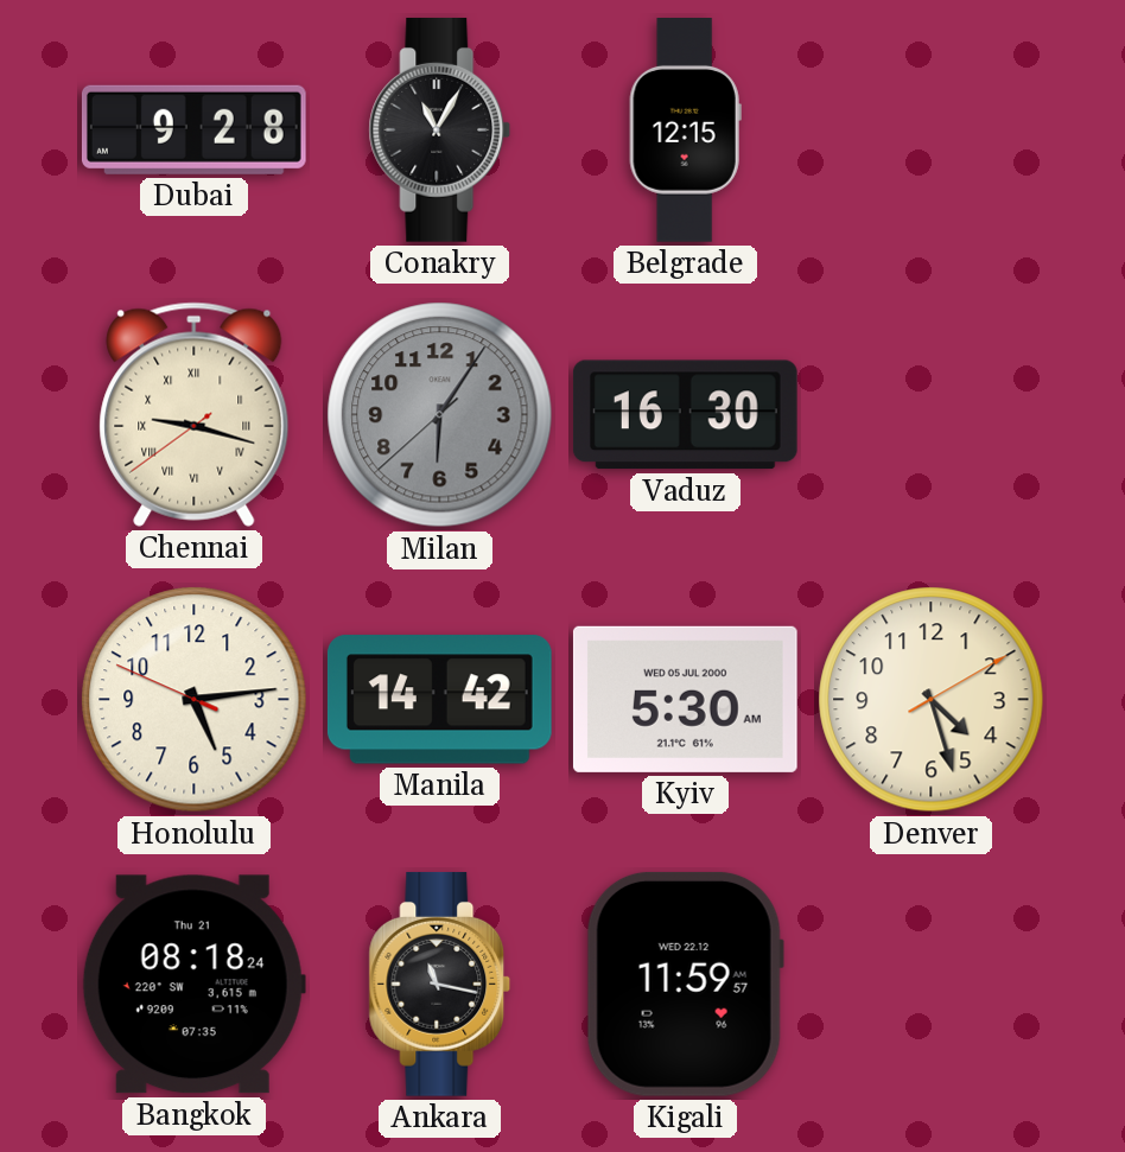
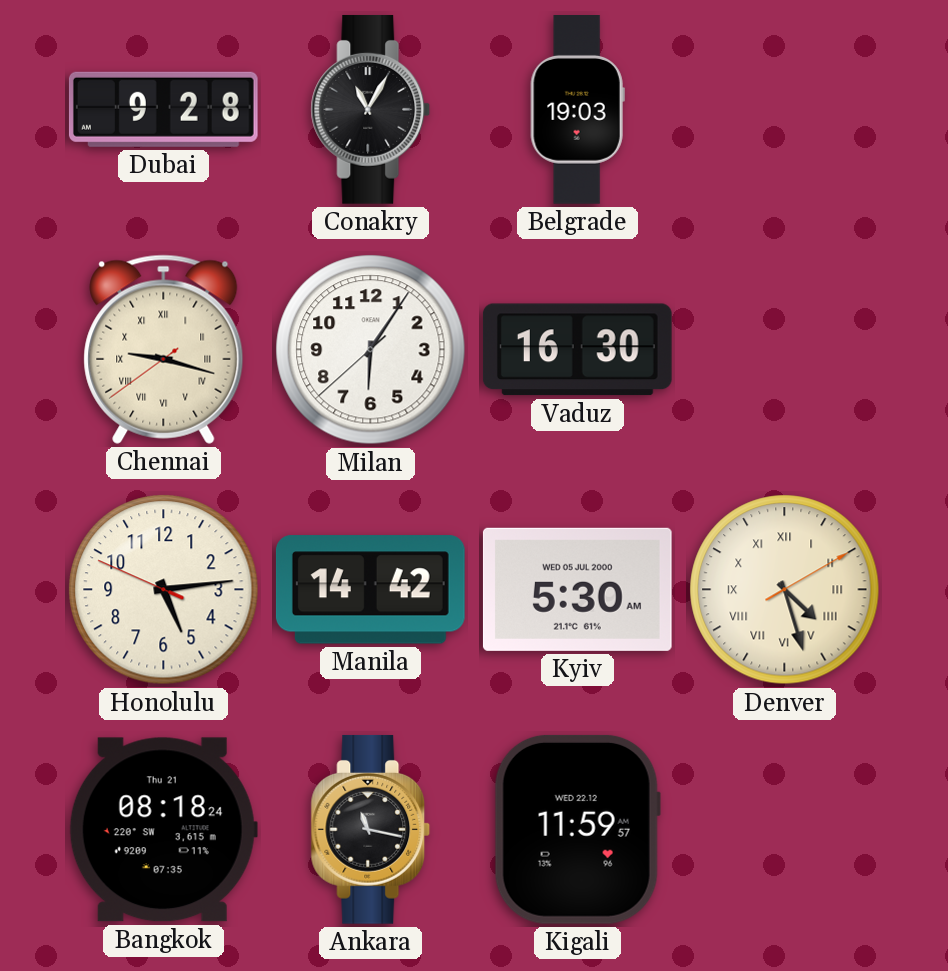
Belgrade: 12:15 -> 19:03 (577, 110)
Milan dial: grey -> white (371, 350)
Denver numerals: Arabic -> Roman (785, 590)
